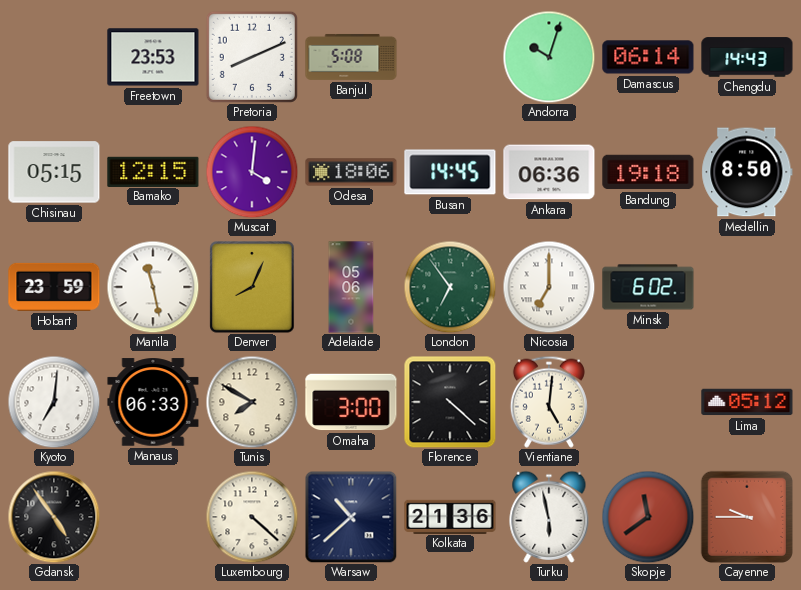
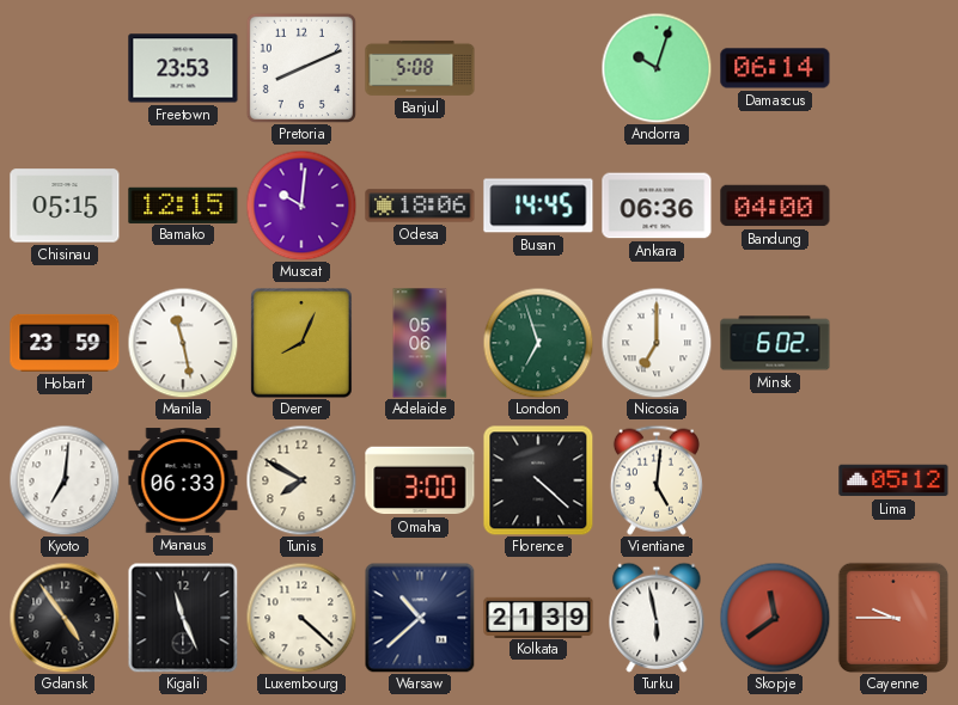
Chengdu: 14:43 -> none (747, 57)
Muscat: 4:01 -> 10:01 (301, 206)
Bandung: 19:18 -> 04:00 (775, 206)
Medellin: 8:50 -> none (747, 172)
London: 6:54 -> 6:57 (538, 343)
Kigali: none -> 11:26 (183, 618)
Kolkata: 21:36 -> 21:39 (538, 617)
